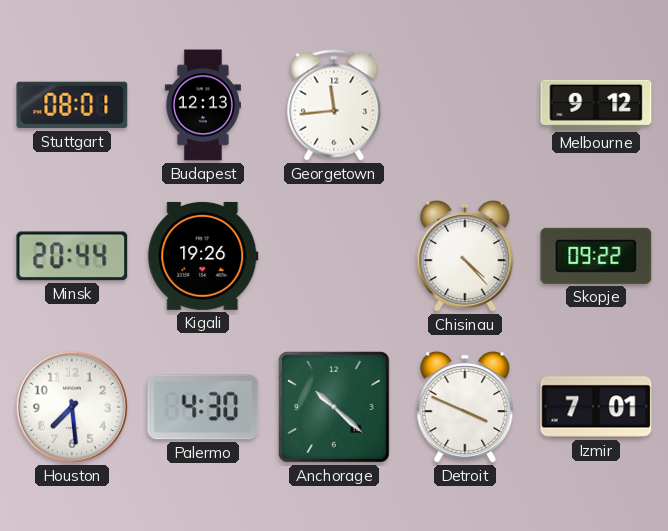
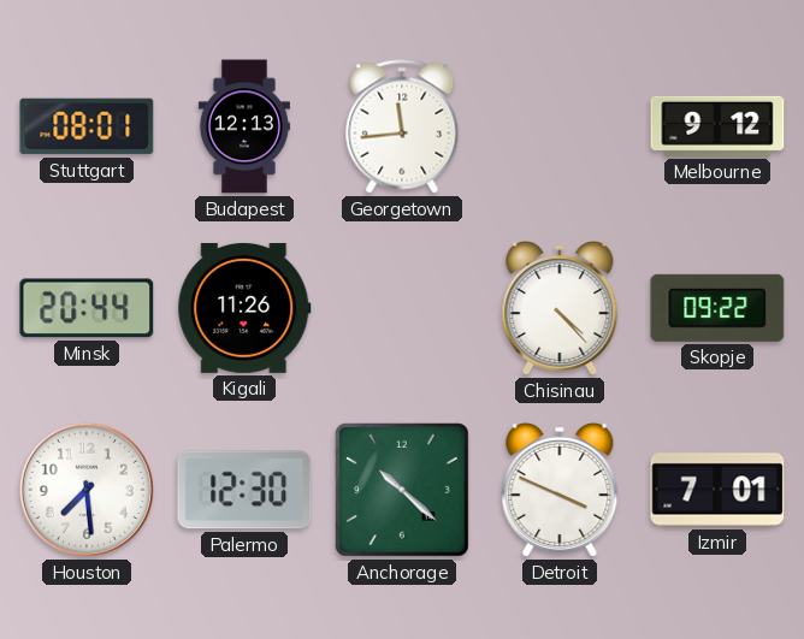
Kigali: 19:26 -> 11:26 (244, 308)
Palermo: 4:30 -> 12:30 (244, 490)
